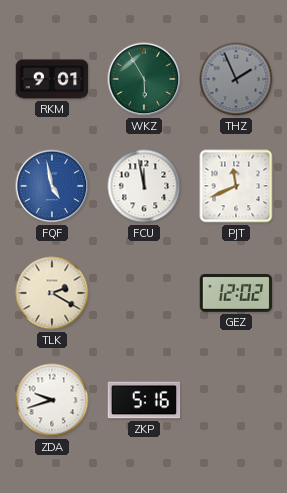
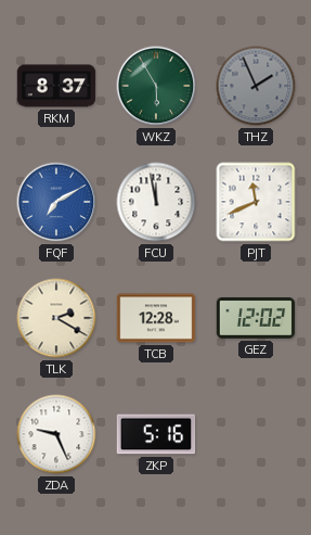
RKM: 9:01 -> 8:37 (56, 86)
FQF: 4:58 -> 7:10 (56, 202)
TCB: none -> 12:28 (156, 318)
ZDA: 9:42 -> 9:26 (56, 434)
